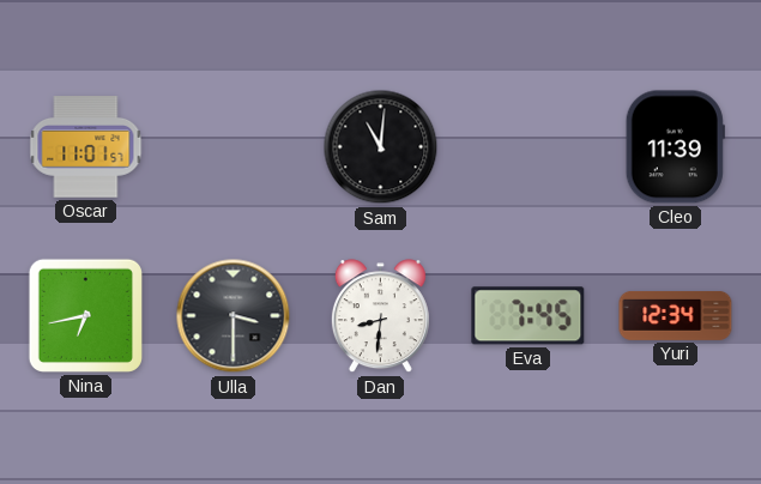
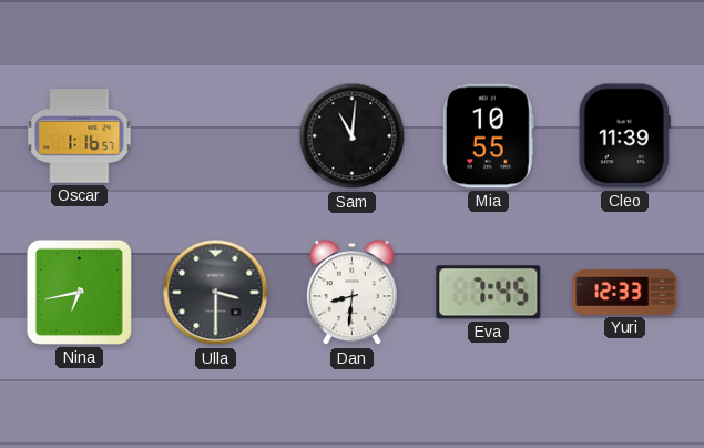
Oscar: 11:01 -> 1:16 (80, 136)
Mia: none -> 10:55 (488, 136)
Yuri: 12:34 -> 12:33 (625, 292)
